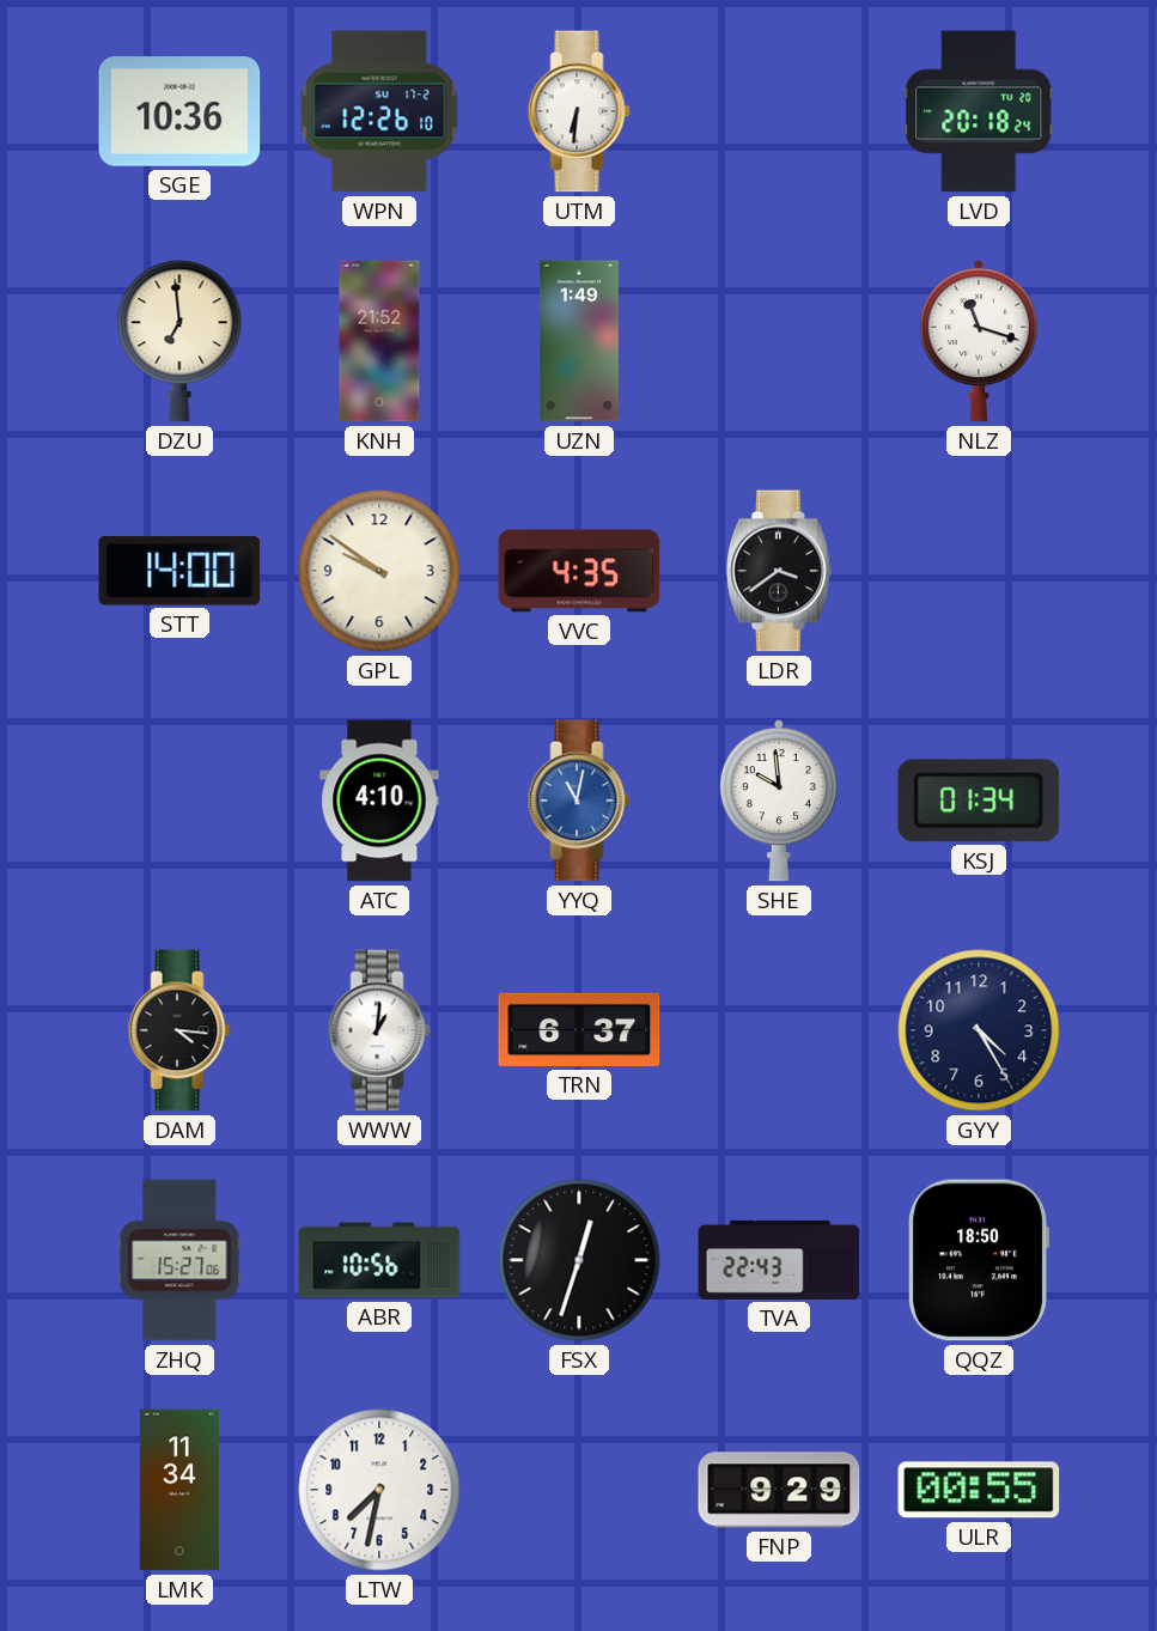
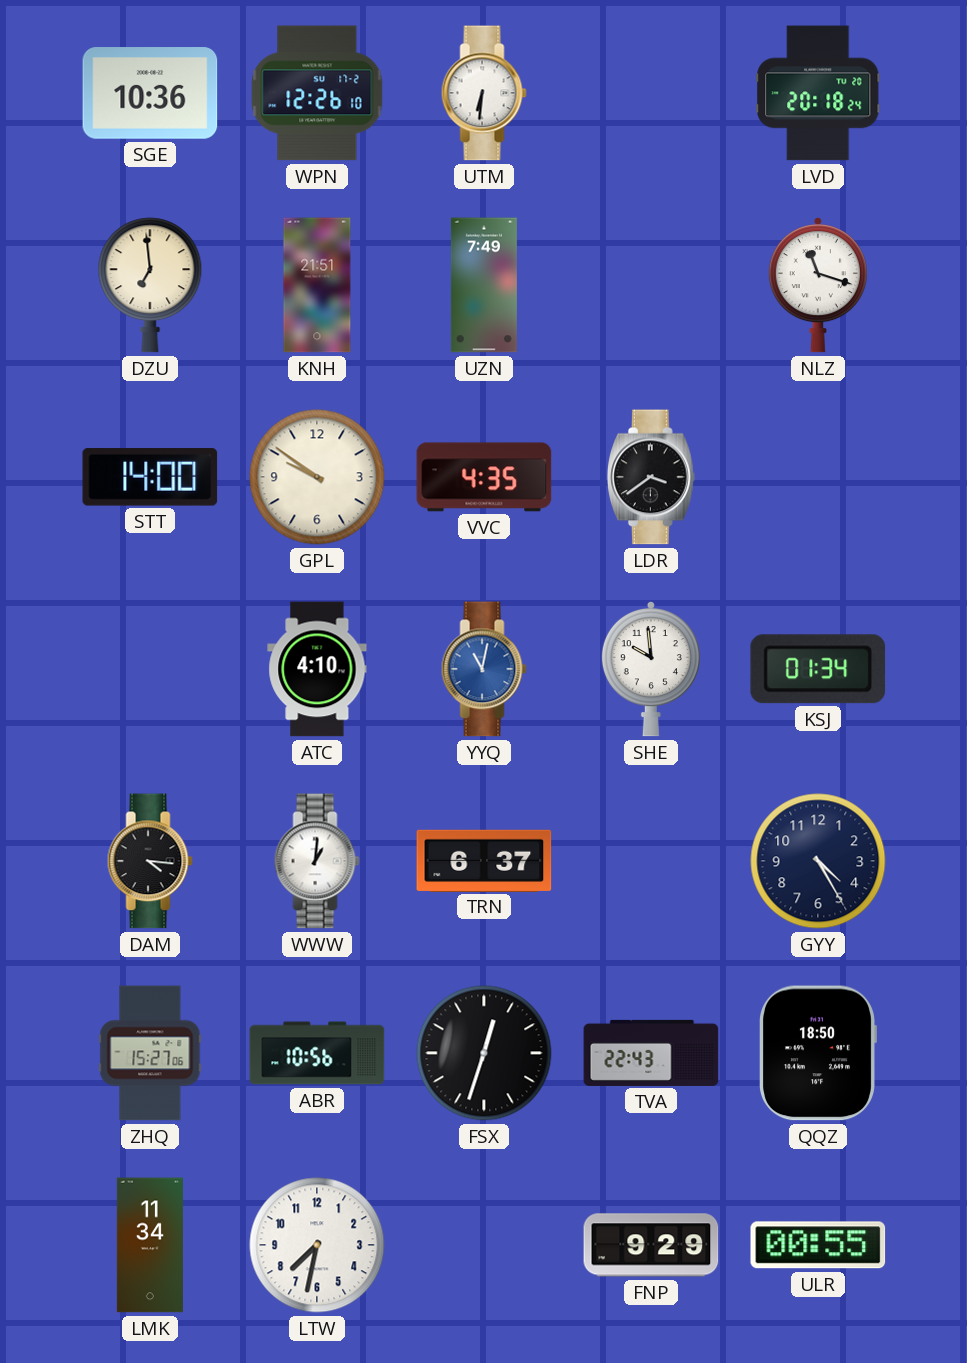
KNH: 21:52 -> 21:51 (317, 285)
UZN: 1:49 -> 7:49 (484, 285)
